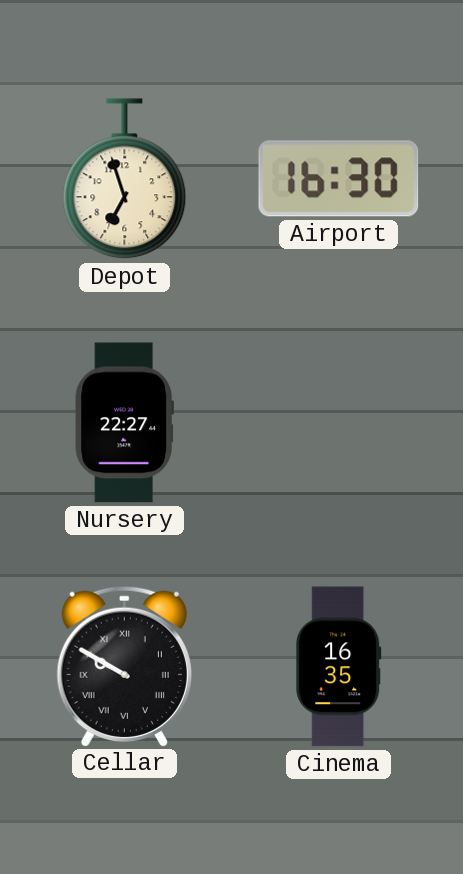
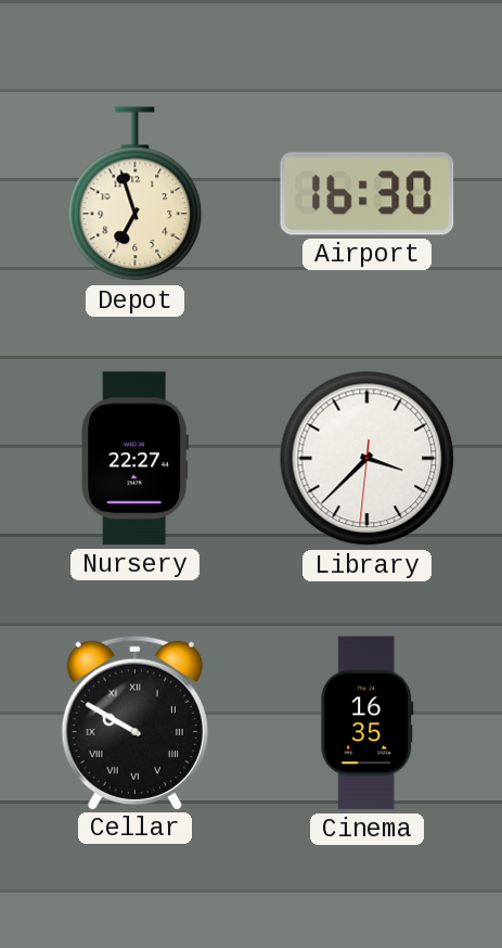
Library: none -> 3:37 (368, 459)
